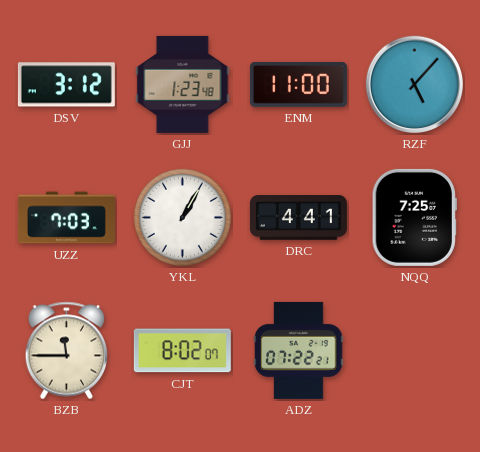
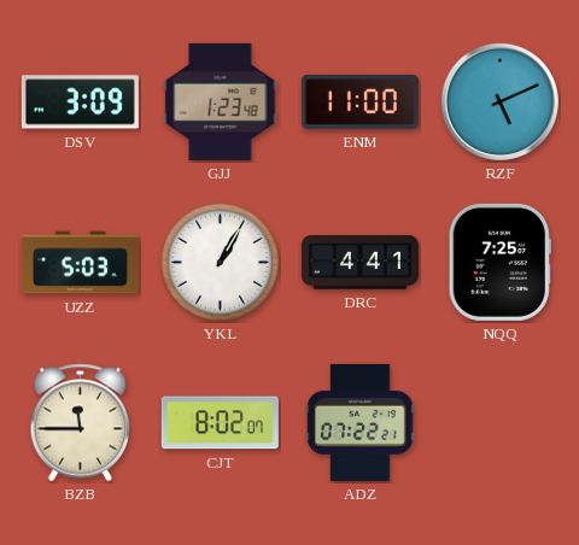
DSV: 3:12 -> 3:09 (80, 102)
RZF: 5:07 -> 5:11 (499, 101)
UZZ: 7:03 -> 5:03 (80, 263)
